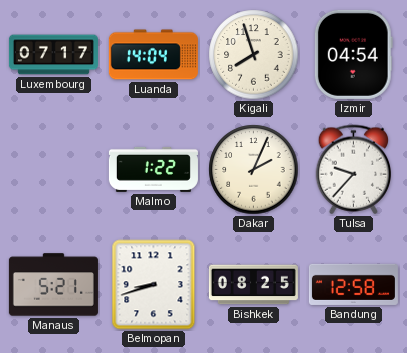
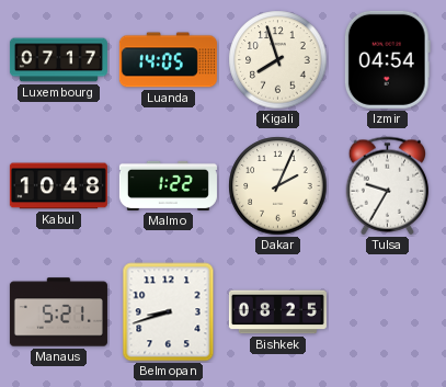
Luanda: 14:04 -> 14:05 (168, 60)
Kabul: none -> 10:48 (58, 186)
Tulsa: 9:37 -> 9:35 (388, 186)
Bandung: 12:58 -> none (353, 284)
